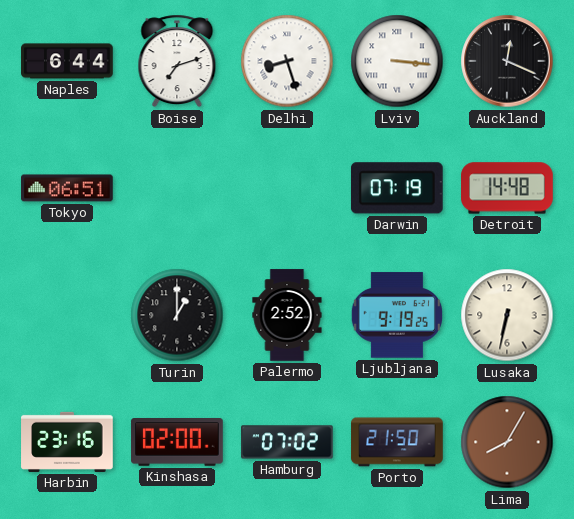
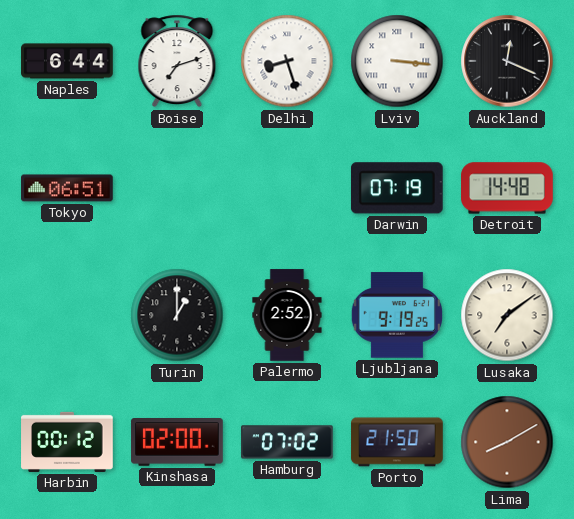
Lusaka: 6:32 -> 7:09 (507, 315)
Harbin: 23:16 -> 00:12 (67, 442)
Lima: 8:05 -> 8:10 (507, 442)
